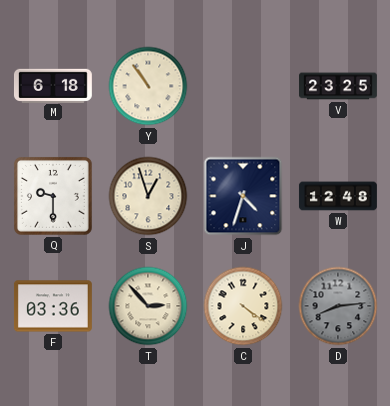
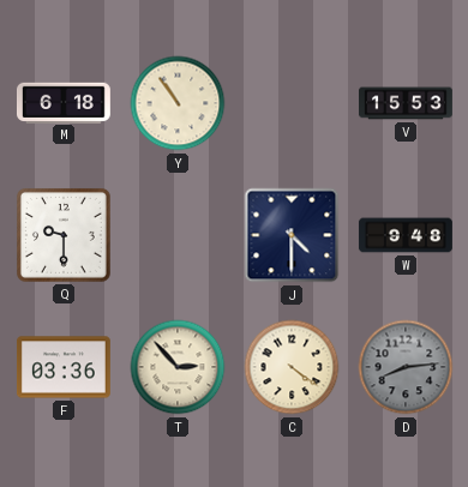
V: 23:25 -> 15:53 (407, 103)
S: 12:57 -> none (148, 196)
J: 4:33 -> 4:30 (292, 235)
W: 12:48 -> 9:48 (406, 235)
